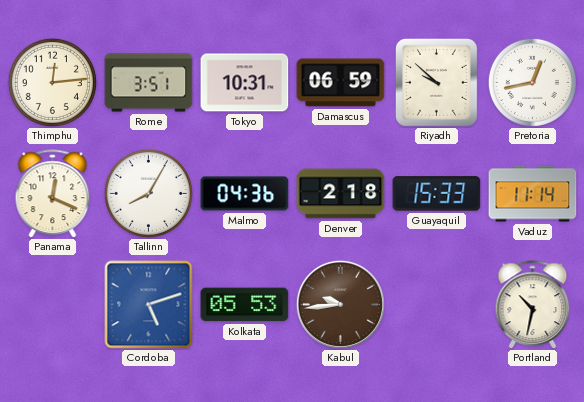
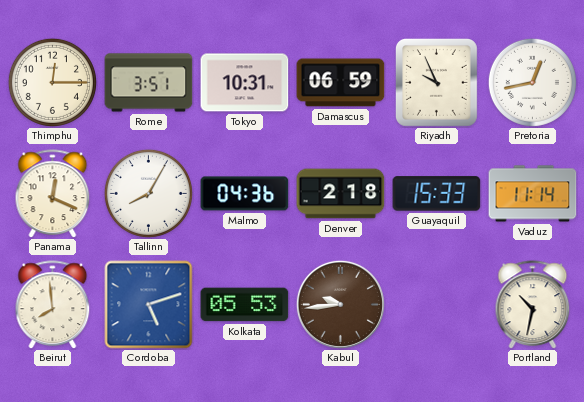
Thimphu: 12:14 -> 12:15 (52, 82)
Riyadh: 9:52 -> 9:56 (436, 82)
Beirut: none -> 7:59 (53, 305)
